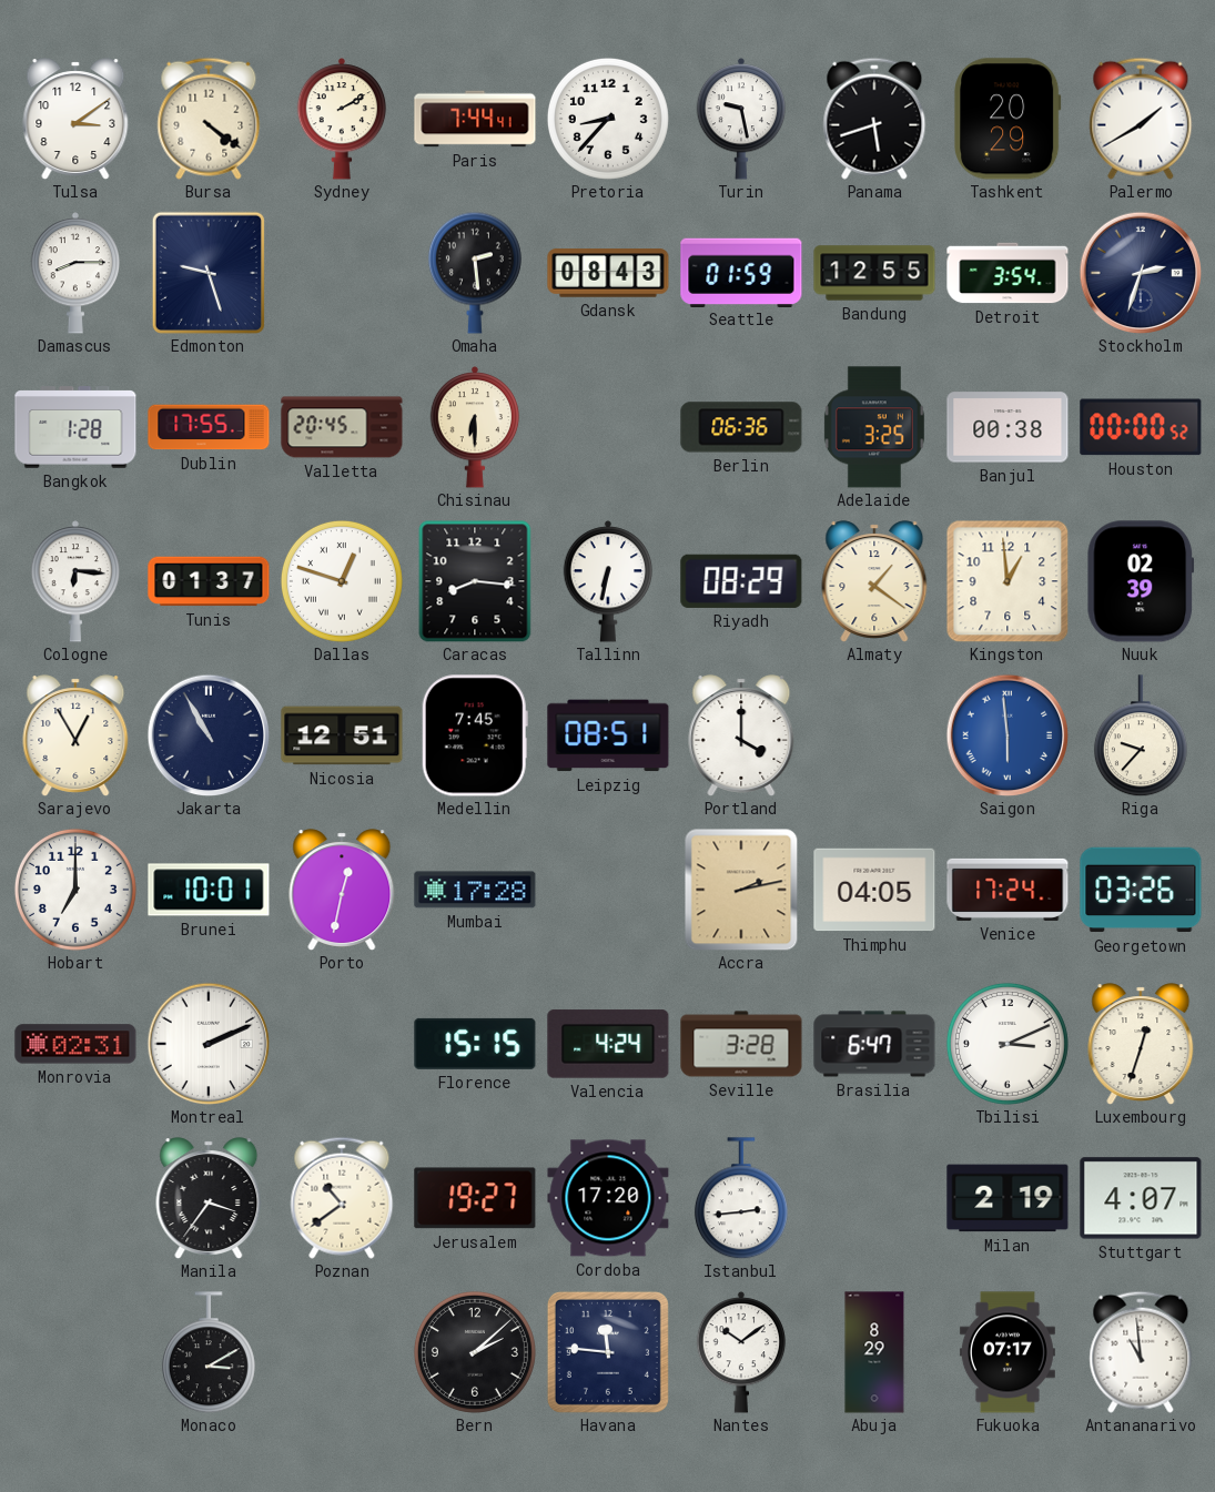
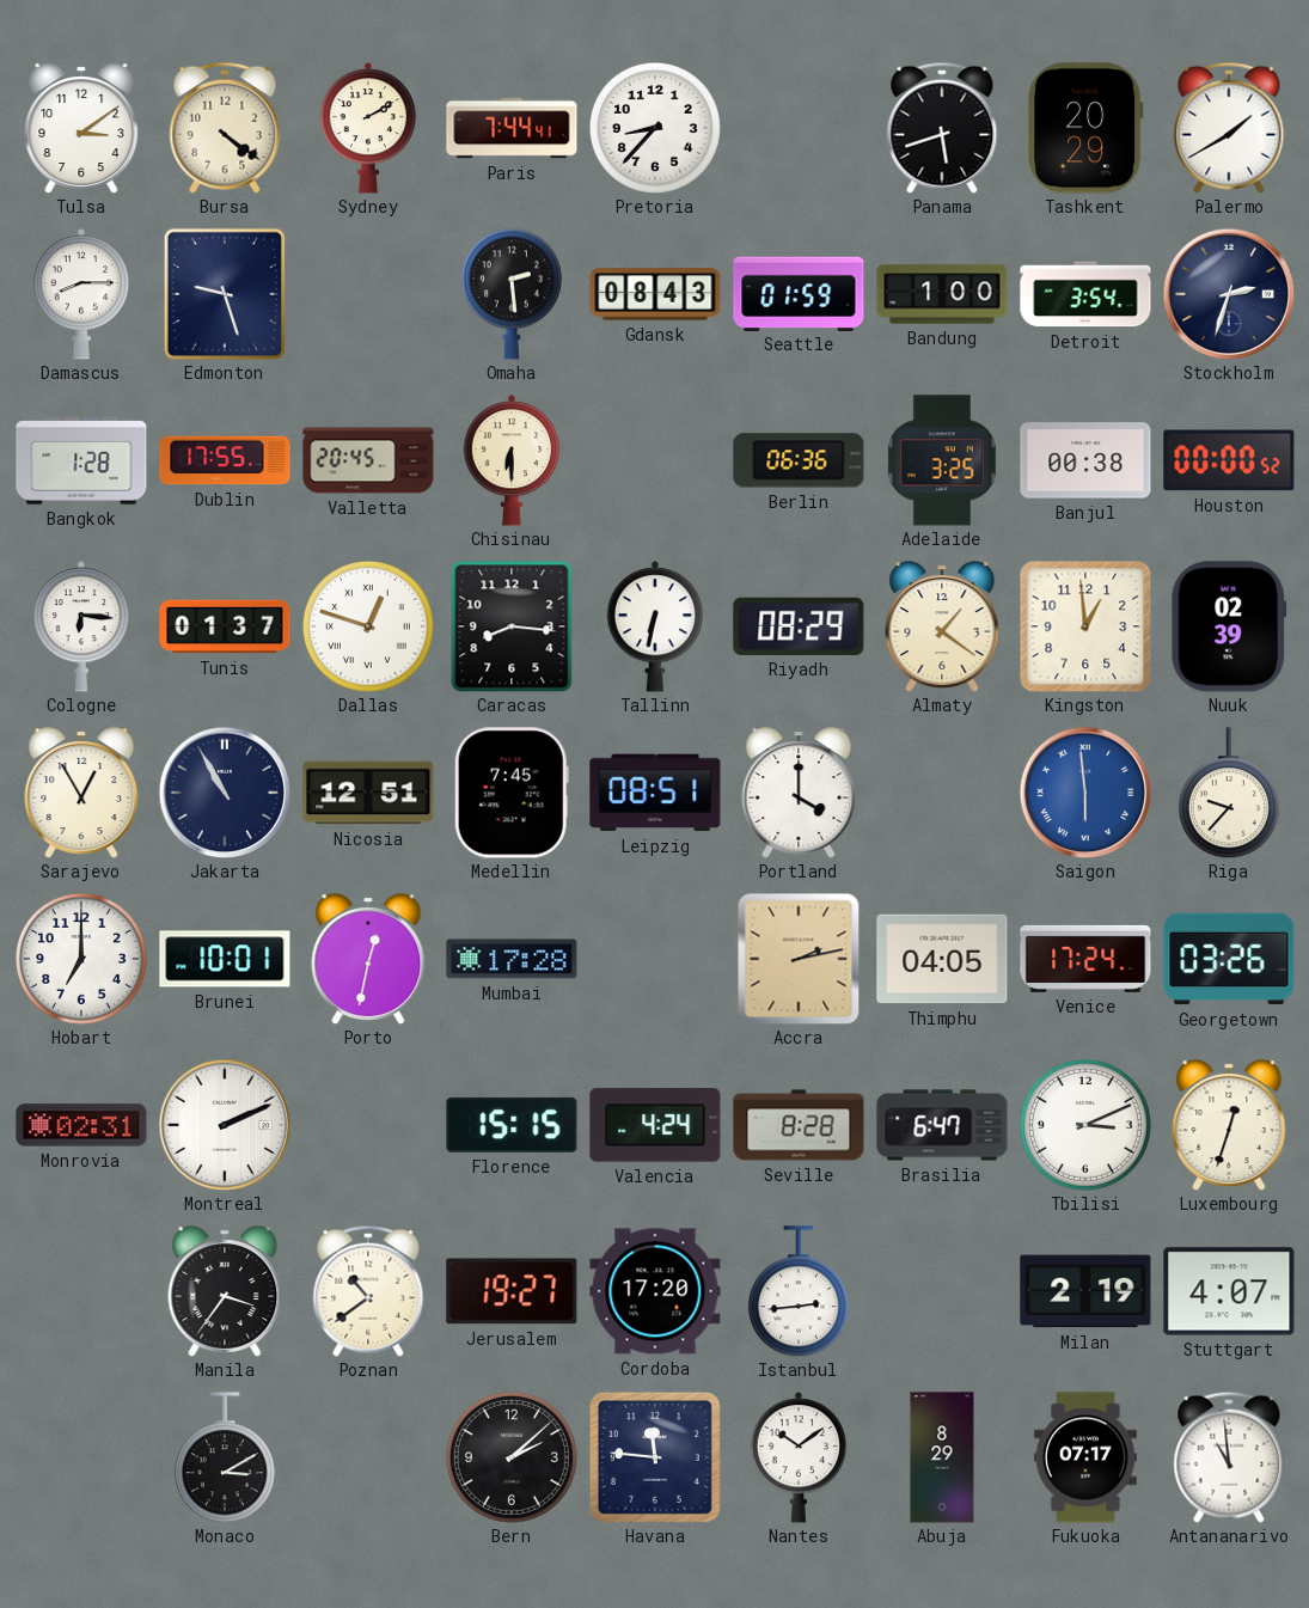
Turin: 9:28 -> none (741, 119)
Bandung: 12:55 -> 1:00 (942, 294)
Seville: 3:28 -> 8:28 (799, 1125)
